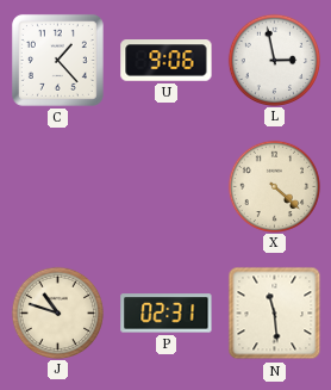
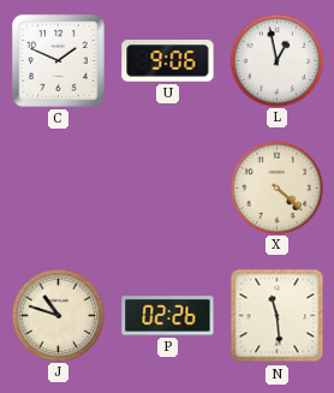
C: 1:23 -> 1:49 (58, 60)
L: 2:58 -> 12:58 (276, 60)
P: 02:31 -> 02:26 (168, 316)
